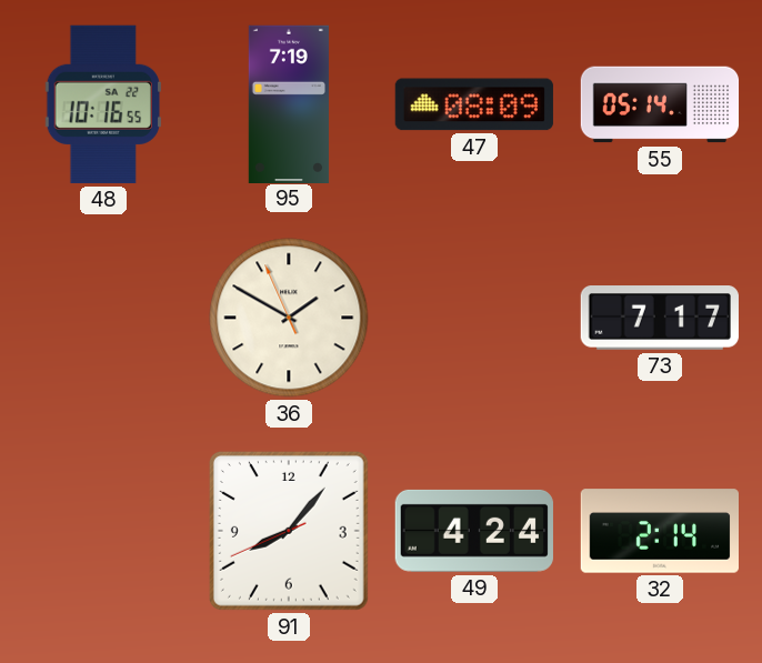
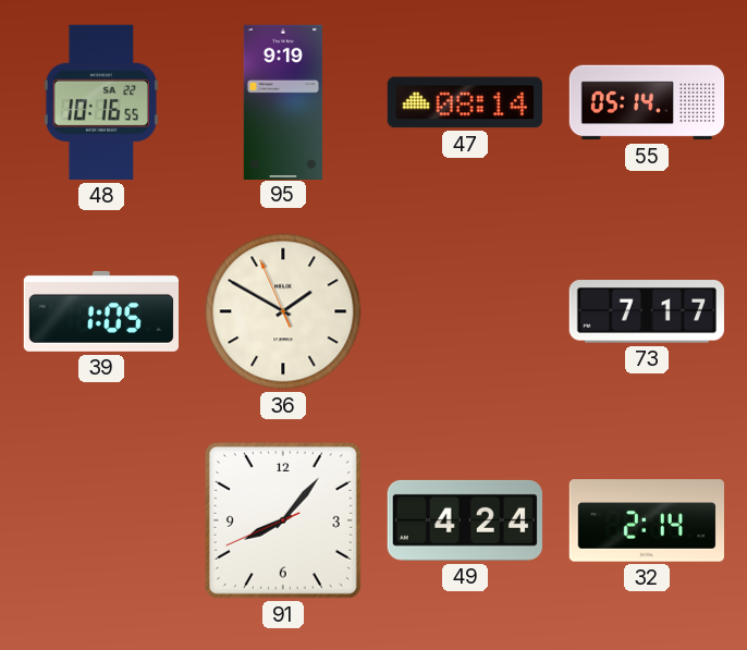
95: 7:19 -> 9:19 (283, 101)
47: 08:09 -> 08:14 (465, 102)
39: none -> 1:05 (100, 311)
